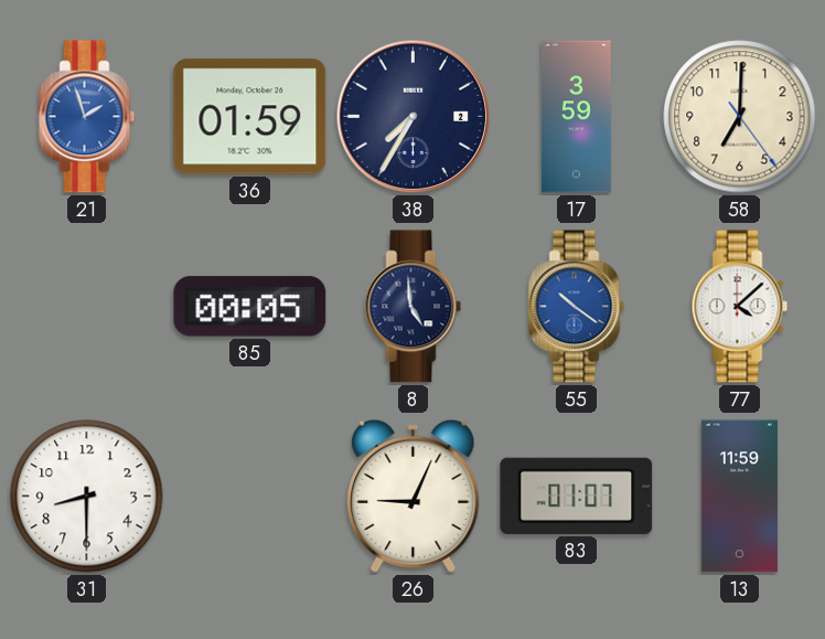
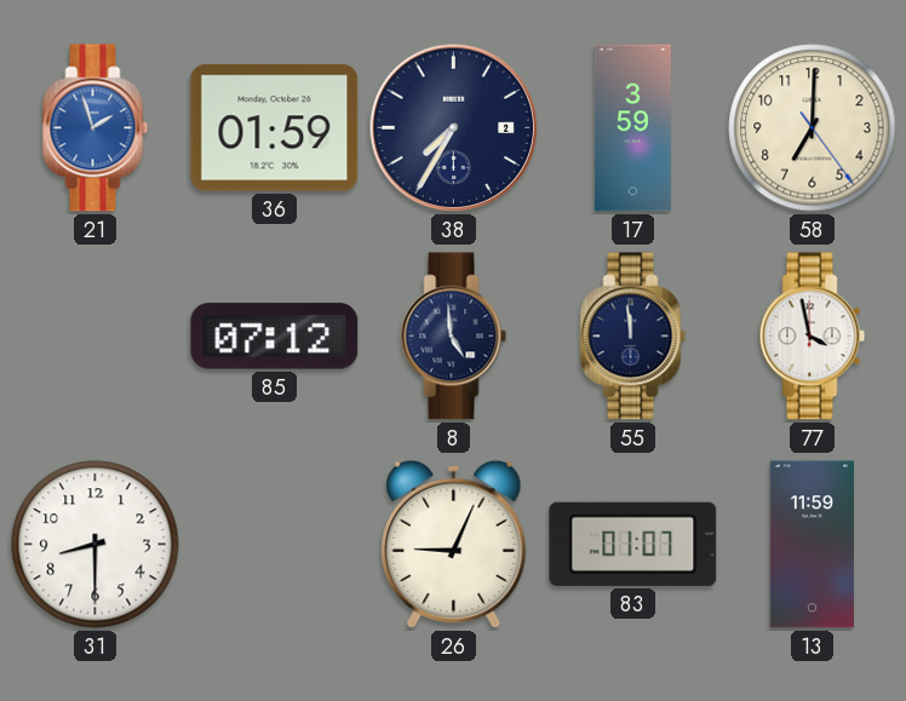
85: 00:05 -> 07:12 (275, 337)
55: 10:21 -> 11:59 (633, 337)
55 dial: blue -> navy (633, 337)
77: 4:08 -> 3:58 (813, 337)
